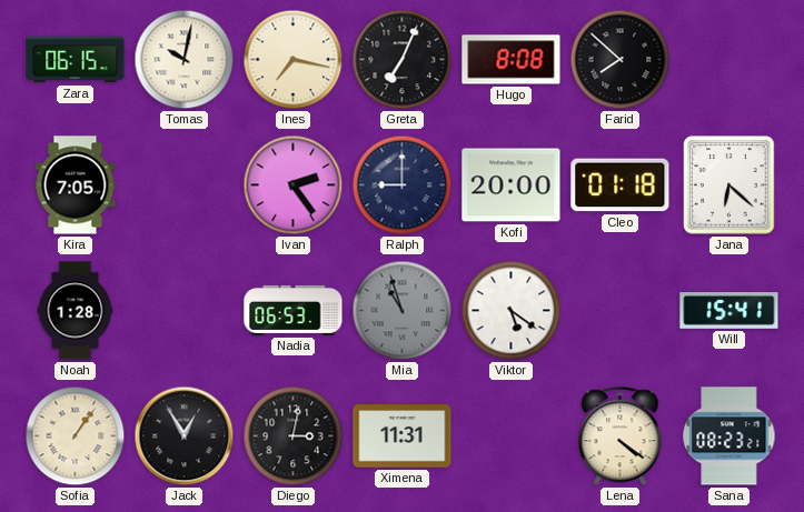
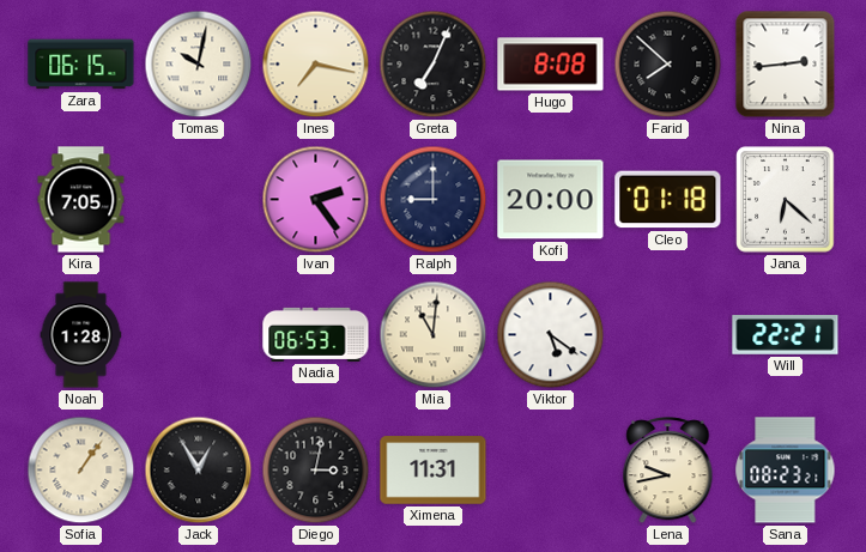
Nina: none -> 2:44 (786, 65)
Mia: 10:57 -> 11:01 (434, 335)
Mia dial: grey -> cream (434, 335)
Will: 15:41 -> 22:21 (786, 335)
Lena: 4:21 -> 9:43 (668, 471)
